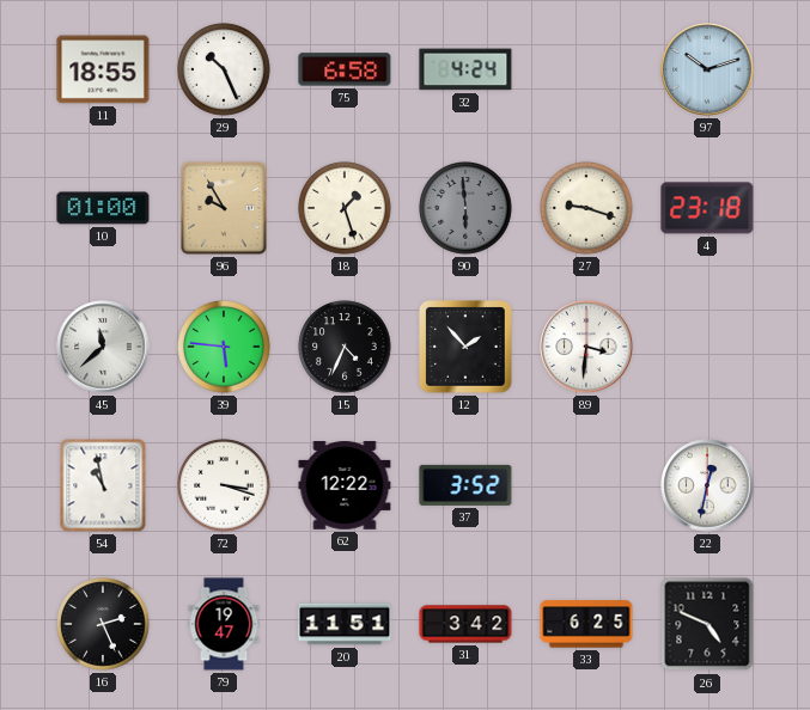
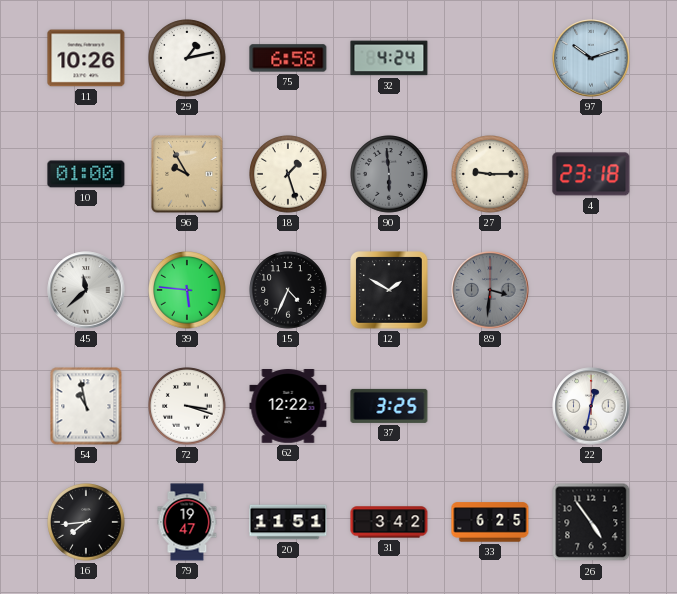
11: 18:55 -> 10:26 (86, 58)
29: 10:26 -> 1:13 (187, 58)
27: 9:18 -> 9:15 (490, 174)
12: 1:53 -> 1:50 (389, 290)
89 dial: white -> grey (490, 290)
37: 3:52 -> 3:25 (389, 406)
16: 2:26 -> 7:44 (86, 522)
26: 4:49 -> 4:54 (591, 522)
